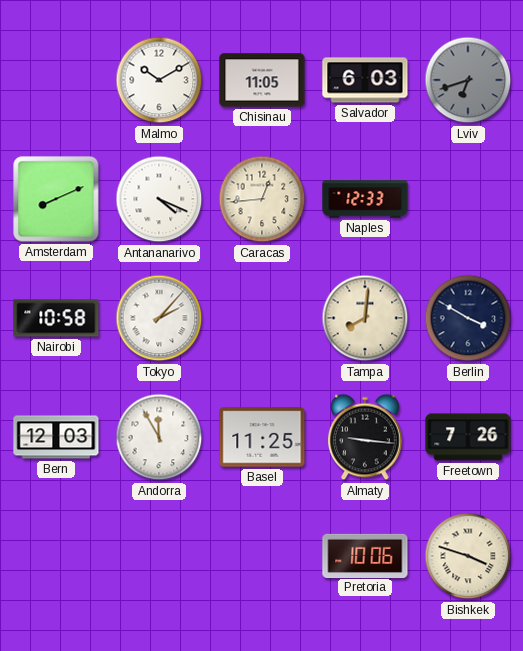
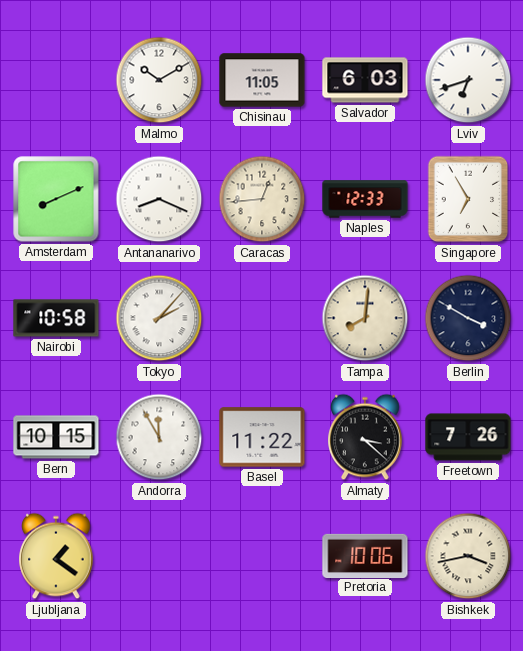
Lviv dial: grey -> white (468, 80)
Antananarivo: 4:19 -> 8:19 (159, 199)
Singapore: none -> 6:55 (468, 199)
Bern: 12:03 -> 10:15 (56, 437)
Basel: 11:25 -> 11:22 (262, 437)
Almaty: 9:16 -> 3:22 (365, 437)
Ljubljana: none -> 1:21 (56, 556)
Bishkek: 3:48 -> 3:43 (468, 556)
